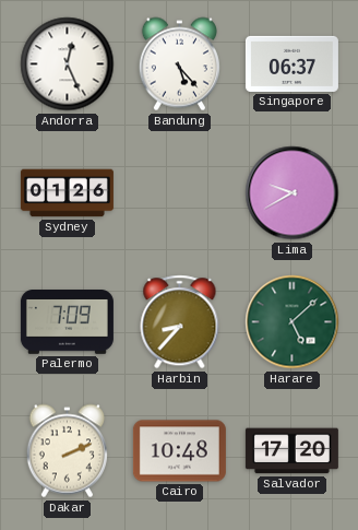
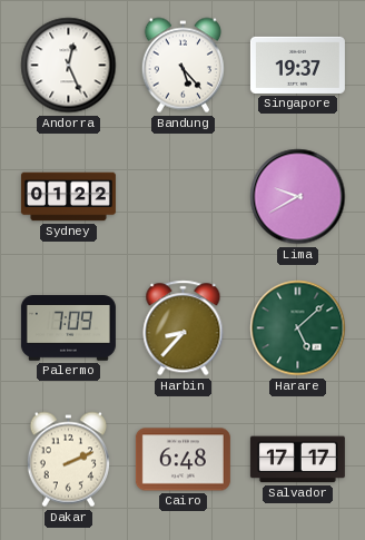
Singapore: 06:37 -> 19:37 (297, 65)
Sydney: 01:26 -> 01:22 (68, 197)
Cairo: 10:48 -> 6:48 (182, 460)
Salvador: 17:20 -> 17:17 (297, 460)
